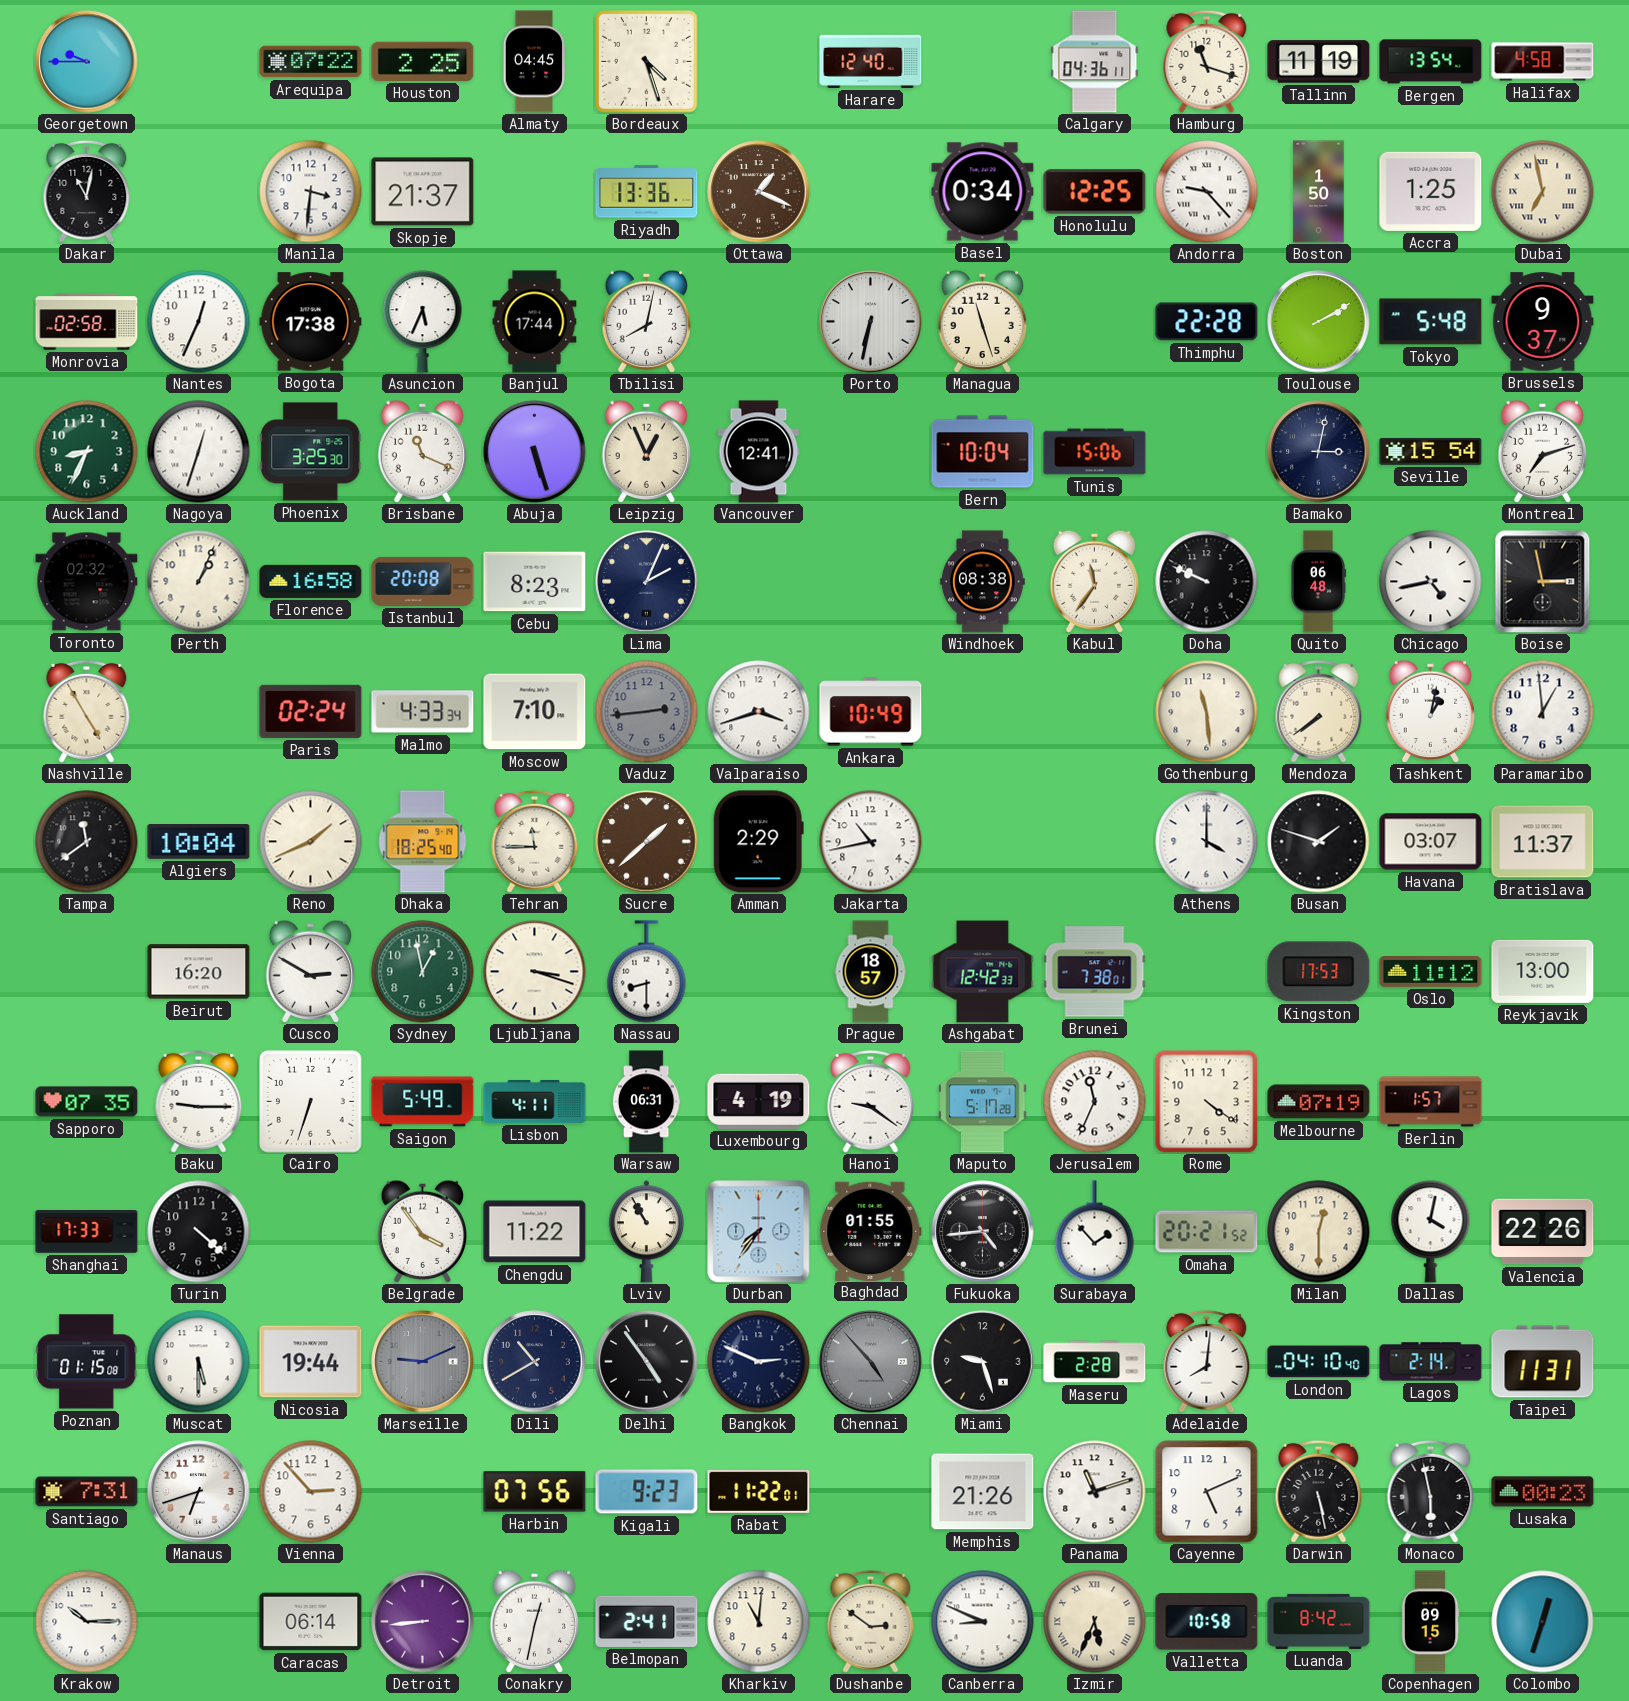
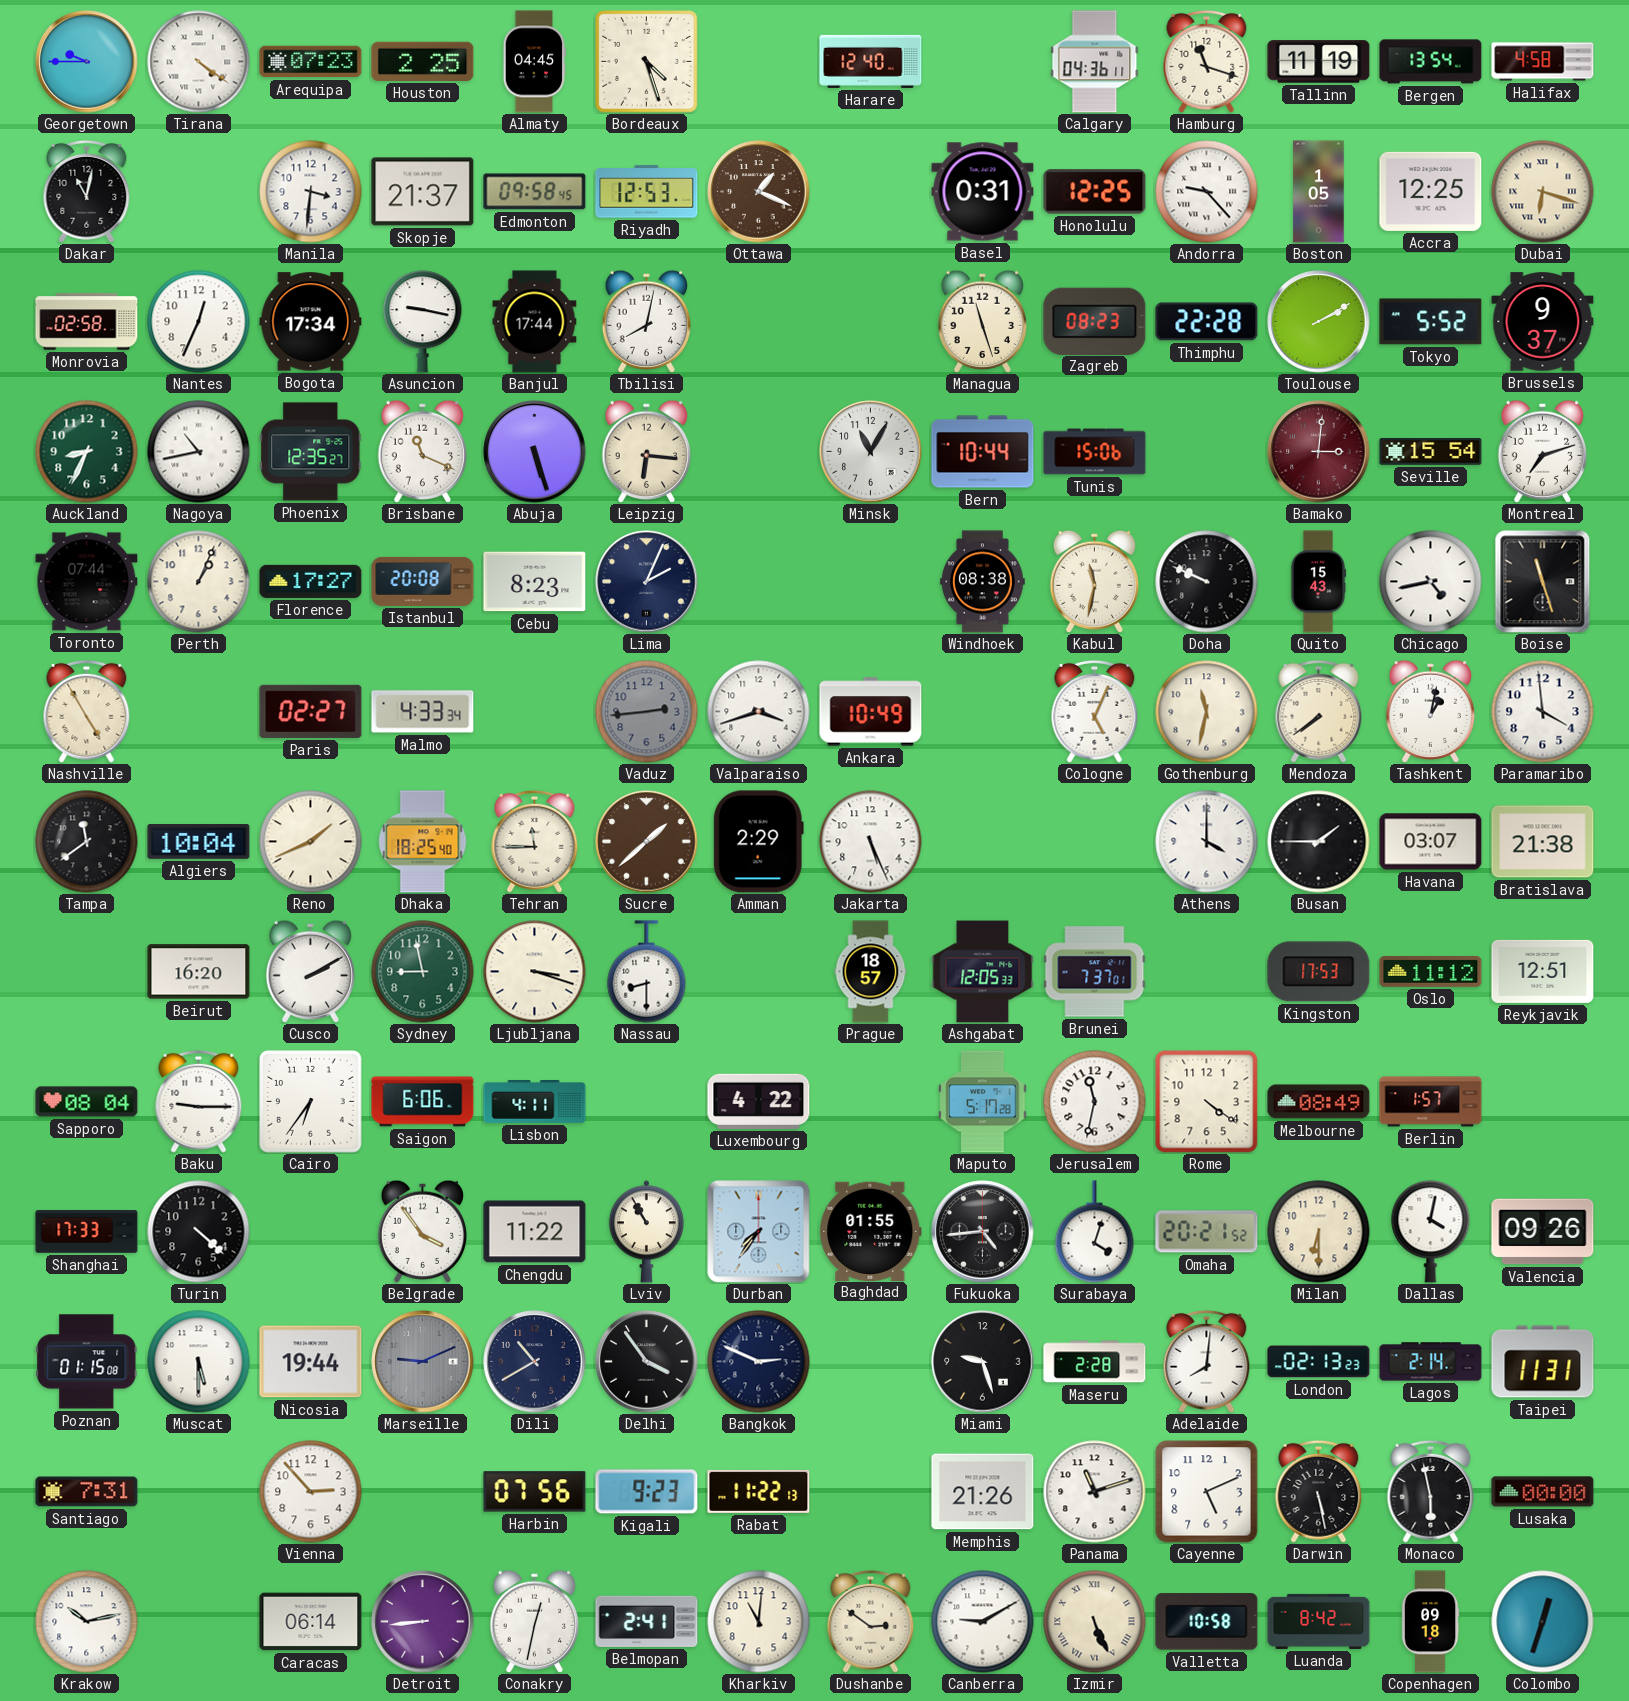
Tirana: none -> 4:21 (199, 62)
Arequipa: 07:22 -> 07:23 (311, 62)
Edmonton: none -> 09:58 (535, 192)
Riyadh: 13:36 -> 12:53 (647, 192)
Basel: 0:34 -> 0:31 (983, 192)
Boston: 1:50 -> 1:05 (1319, 192)
Accra: 1:25 -> 12:25 (1431, 191)
Dubai: 6:58 -> 6:18 (1543, 192)
Bogota: 17:38 -> 17:34 (311, 322)
Asuncion: 5:34 -> 9:17 (423, 322)
Porto: 6:32 -> none (871, 322)
Zagreb: none -> 08:23 (1095, 321)
Tokyo: 5:48 -> 5:52 (1431, 322)
Nagoya: 12:33 -> 10:43 (199, 452)
Phoenix: 3:25 -> 12:35 (311, 452)
Leipzig: 12:56 -> 6:16 (647, 451)
Vancouver: 12:41 -> none (759, 452)
Minsk: none -> 11:05 (871, 452)
Bern: 10:04 -> 10:44 (983, 452)
Bamako: 3:02 -> 3:01 (1319, 452)
Bamako dial: navy -> burgundy (1319, 452)
Toronto: 02:32 -> 07:44 (87, 582)
Florence: 16:58 -> 17:27 (311, 581)
Kabul: 11:36 -> 11:32 (1095, 581)
Quito: 06:48 -> 15:43 (1318, 582)
Boise: 2:58 -> 11:27 (1543, 582)
Paris: 02:24 -> 02:27 (311, 711)
Moscow: 7:10 -> none (535, 712)
Cologne: none -> 5:04 (1095, 711)
Gothenburg: 11:29 -> 11:32 (1207, 712)
Paramaribo: 12:59 -> 3:59 (1543, 712)
Jakarta: 10:43 -> 5:26 (871, 842)
Busan: 1:48 -> 1:45 (1319, 842)
Bratislava: 11:37 -> 21:38 (1543, 842)
Cusco: 2:50 -> 2:10 (311, 971)
Sydney: 12:58 -> 8:58 (423, 972)
Ashgabat: 12:42 -> 12:05 (983, 972)
Brunei: 7:38 -> 7:37 (1095, 972)
Reykjavik: 13:00 -> 12:51 (1543, 971)
Sapporo: 07:35 -> 08:04 (87, 1102)
Cairo: 6:33 -> 6:36 (311, 1102)
Saigon: 5:49 -> 6:06 (423, 1102)
Warsaw: 06:31 -> none (646, 1102)
Luxembourg: 4:19 -> 4:22 (759, 1101)
Hanoi: 9:21 -> none (871, 1101)
Jerusalem: 11:34 -> 11:32 (1095, 1102)
Melbourne: 07:19 -> 08:49 (1319, 1102)
Surabaya: 1:53 -> 4:03 (1095, 1232)
Milan: 12:30 -> 6:30 (1319, 1232)
Valencia: 22:26 -> 09:26 (1543, 1232)
Delhi: 4:54 -> 3:54 (647, 1362)
Chennai: 4:53 -> none (871, 1362)
London: 04:10 -> 02:13 (1319, 1362)
Manaus: 6:42 -> none (199, 1492)
Rabat: 11:22:01 -> 11:22:13 (759, 1491)
Lusaka: 00:23 -> 00:00 (1543, 1492)
Krakow: 10:15 -> 10:13 (87, 1622)
Canberra: 8:49 -> 9:10 (983, 1622)
Izmir: 5:34 -> 5:26 (1095, 1622)
Copenhagen: 09:15 -> 09:18 (1430, 1622)
